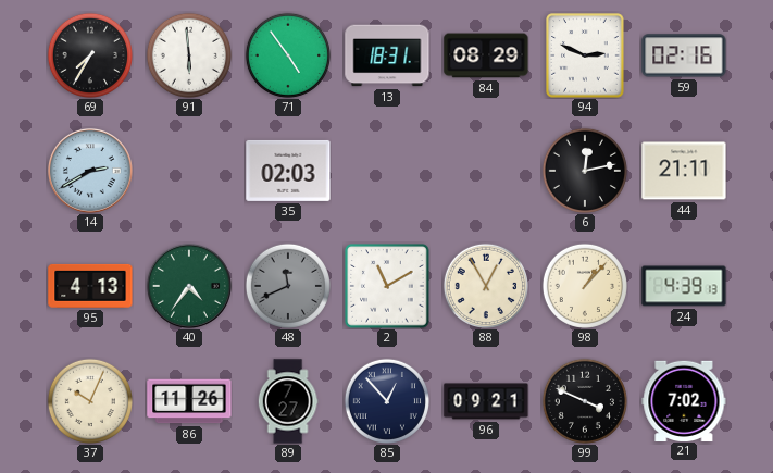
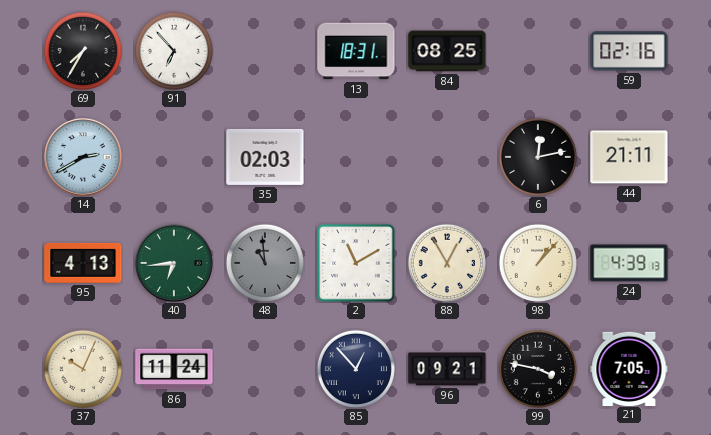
91: 5:59 -> 6:53 (174, 51)
71: 4:54 -> none (288, 55)
84: 08:29 -> 08:25 (447, 51)
94: 2:49 -> none (585, 55)
40: 4:36 -> 6:44 (174, 263)
48: 11:41 -> 10:59 (265, 263)
86: 11:26 -> 11:24 (174, 369)
89: 7:27 -> none (288, 401)
99: 3:49 -> 3:47 (538, 369)
21: 7:02 -> 7:05 (629, 368)
